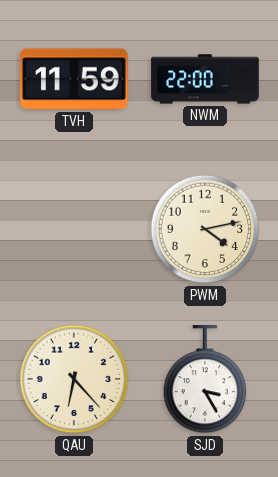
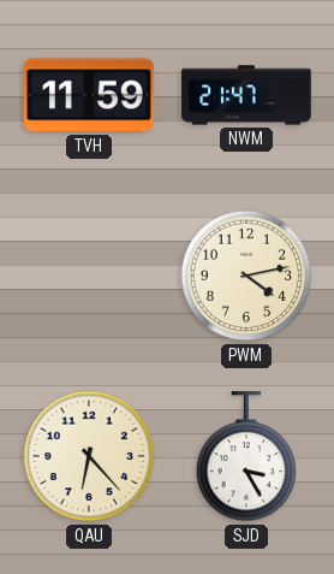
NWM: 22:00 -> 21:47 (246, 95)
